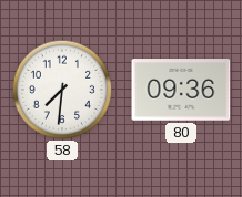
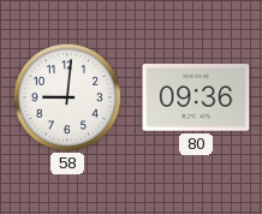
58: 7:31 -> 9:01 (66, 96)
